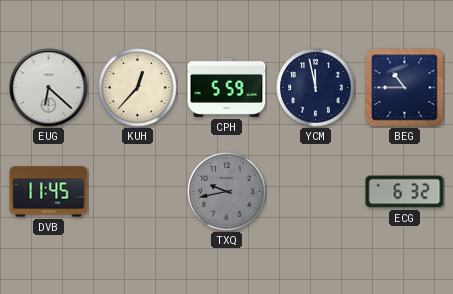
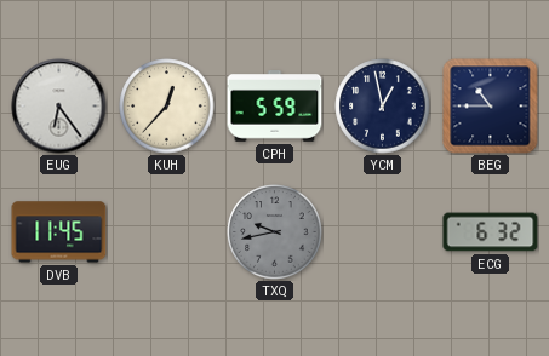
EUG: 6:22 -> 6:24 (59, 107)
YCM: 11:58 -> 12:58 (383, 107)
